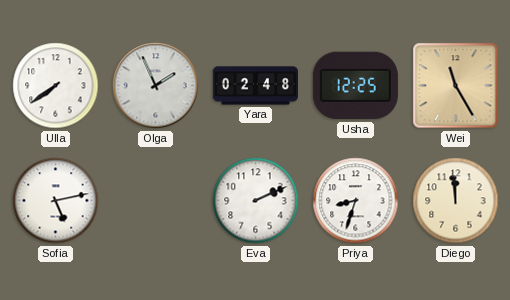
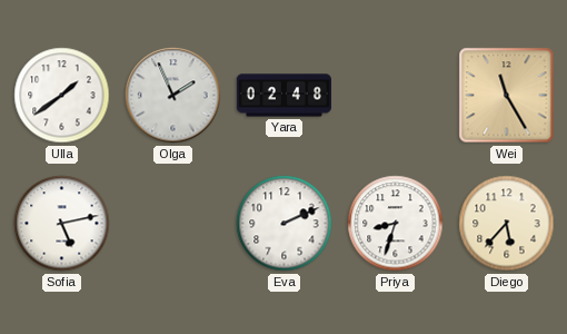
Ulla: 7:39 -> 1:39 (62, 96)
Usha: 12:25 -> none (355, 86)
Diego: 11:59 -> 5:37 (507, 224)
